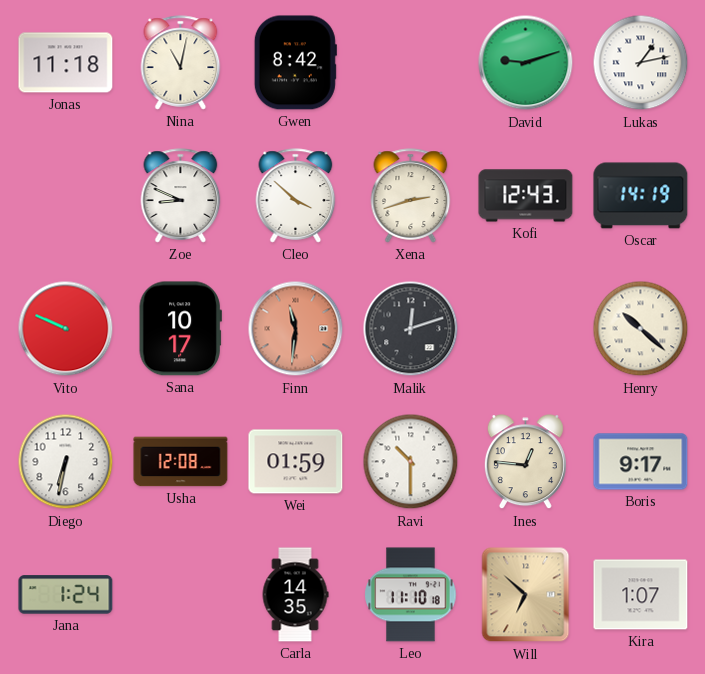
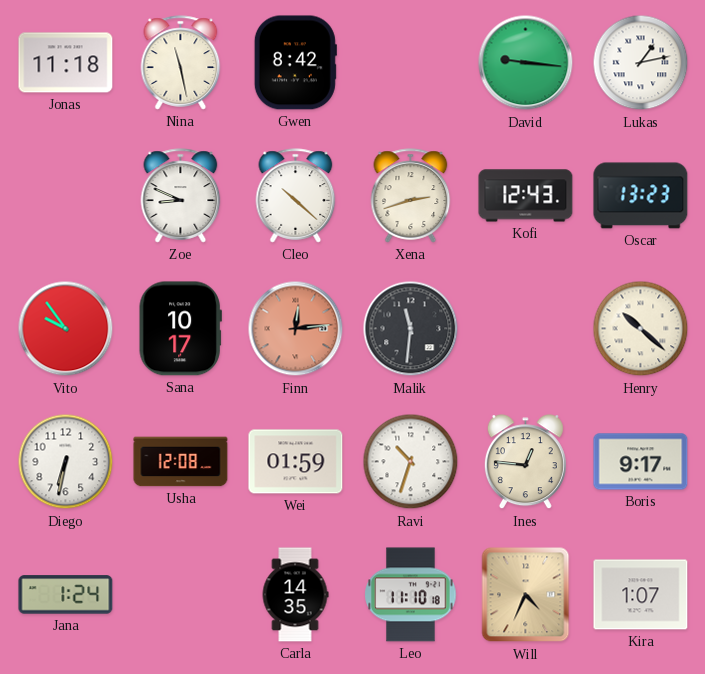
Nina: 11:02 -> 11:28 (181, 63)
David: 9:12 -> 9:16 (526, 63)
Cleo: 3:52 -> 10:22 (296, 196)
Oscar: 14:19 -> 13:23 (641, 196)
Vito: 9:49 -> 9:54 (66, 329)
Finn: 11:31 -> 12:14 (296, 329)
Malik: 12:12 -> 11:31 (411, 329)
Ravi: 10:30 -> 10:33 (411, 462)
Will: 6:52 -> 4:34 (526, 595)
